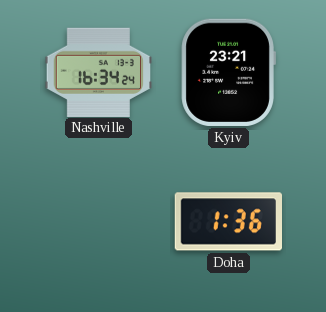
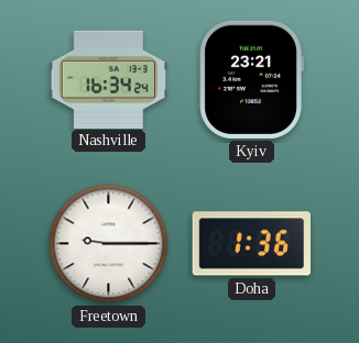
Freetown: none -> 9:15 (109, 244)
